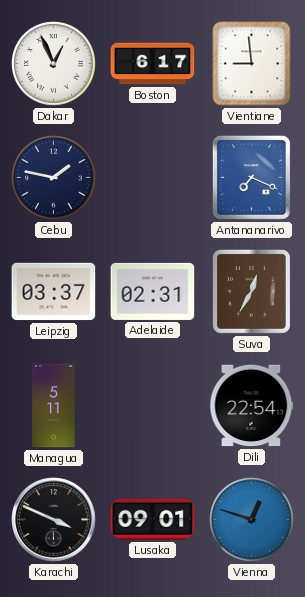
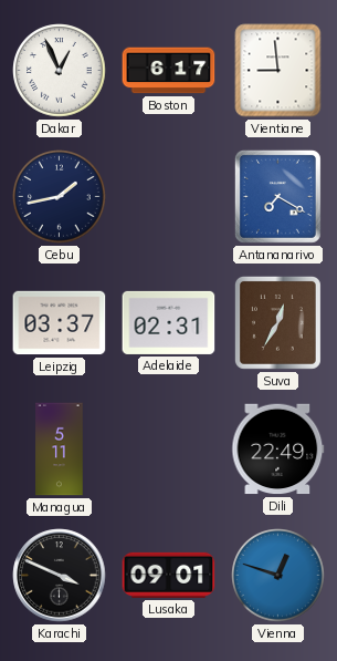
Cebu: 1:47 -> 1:43 (60, 197)
Antananarivo: 7:19 -> 7:20 (277, 196)
Dili: 22:54 -> 22:49 (278, 450)
